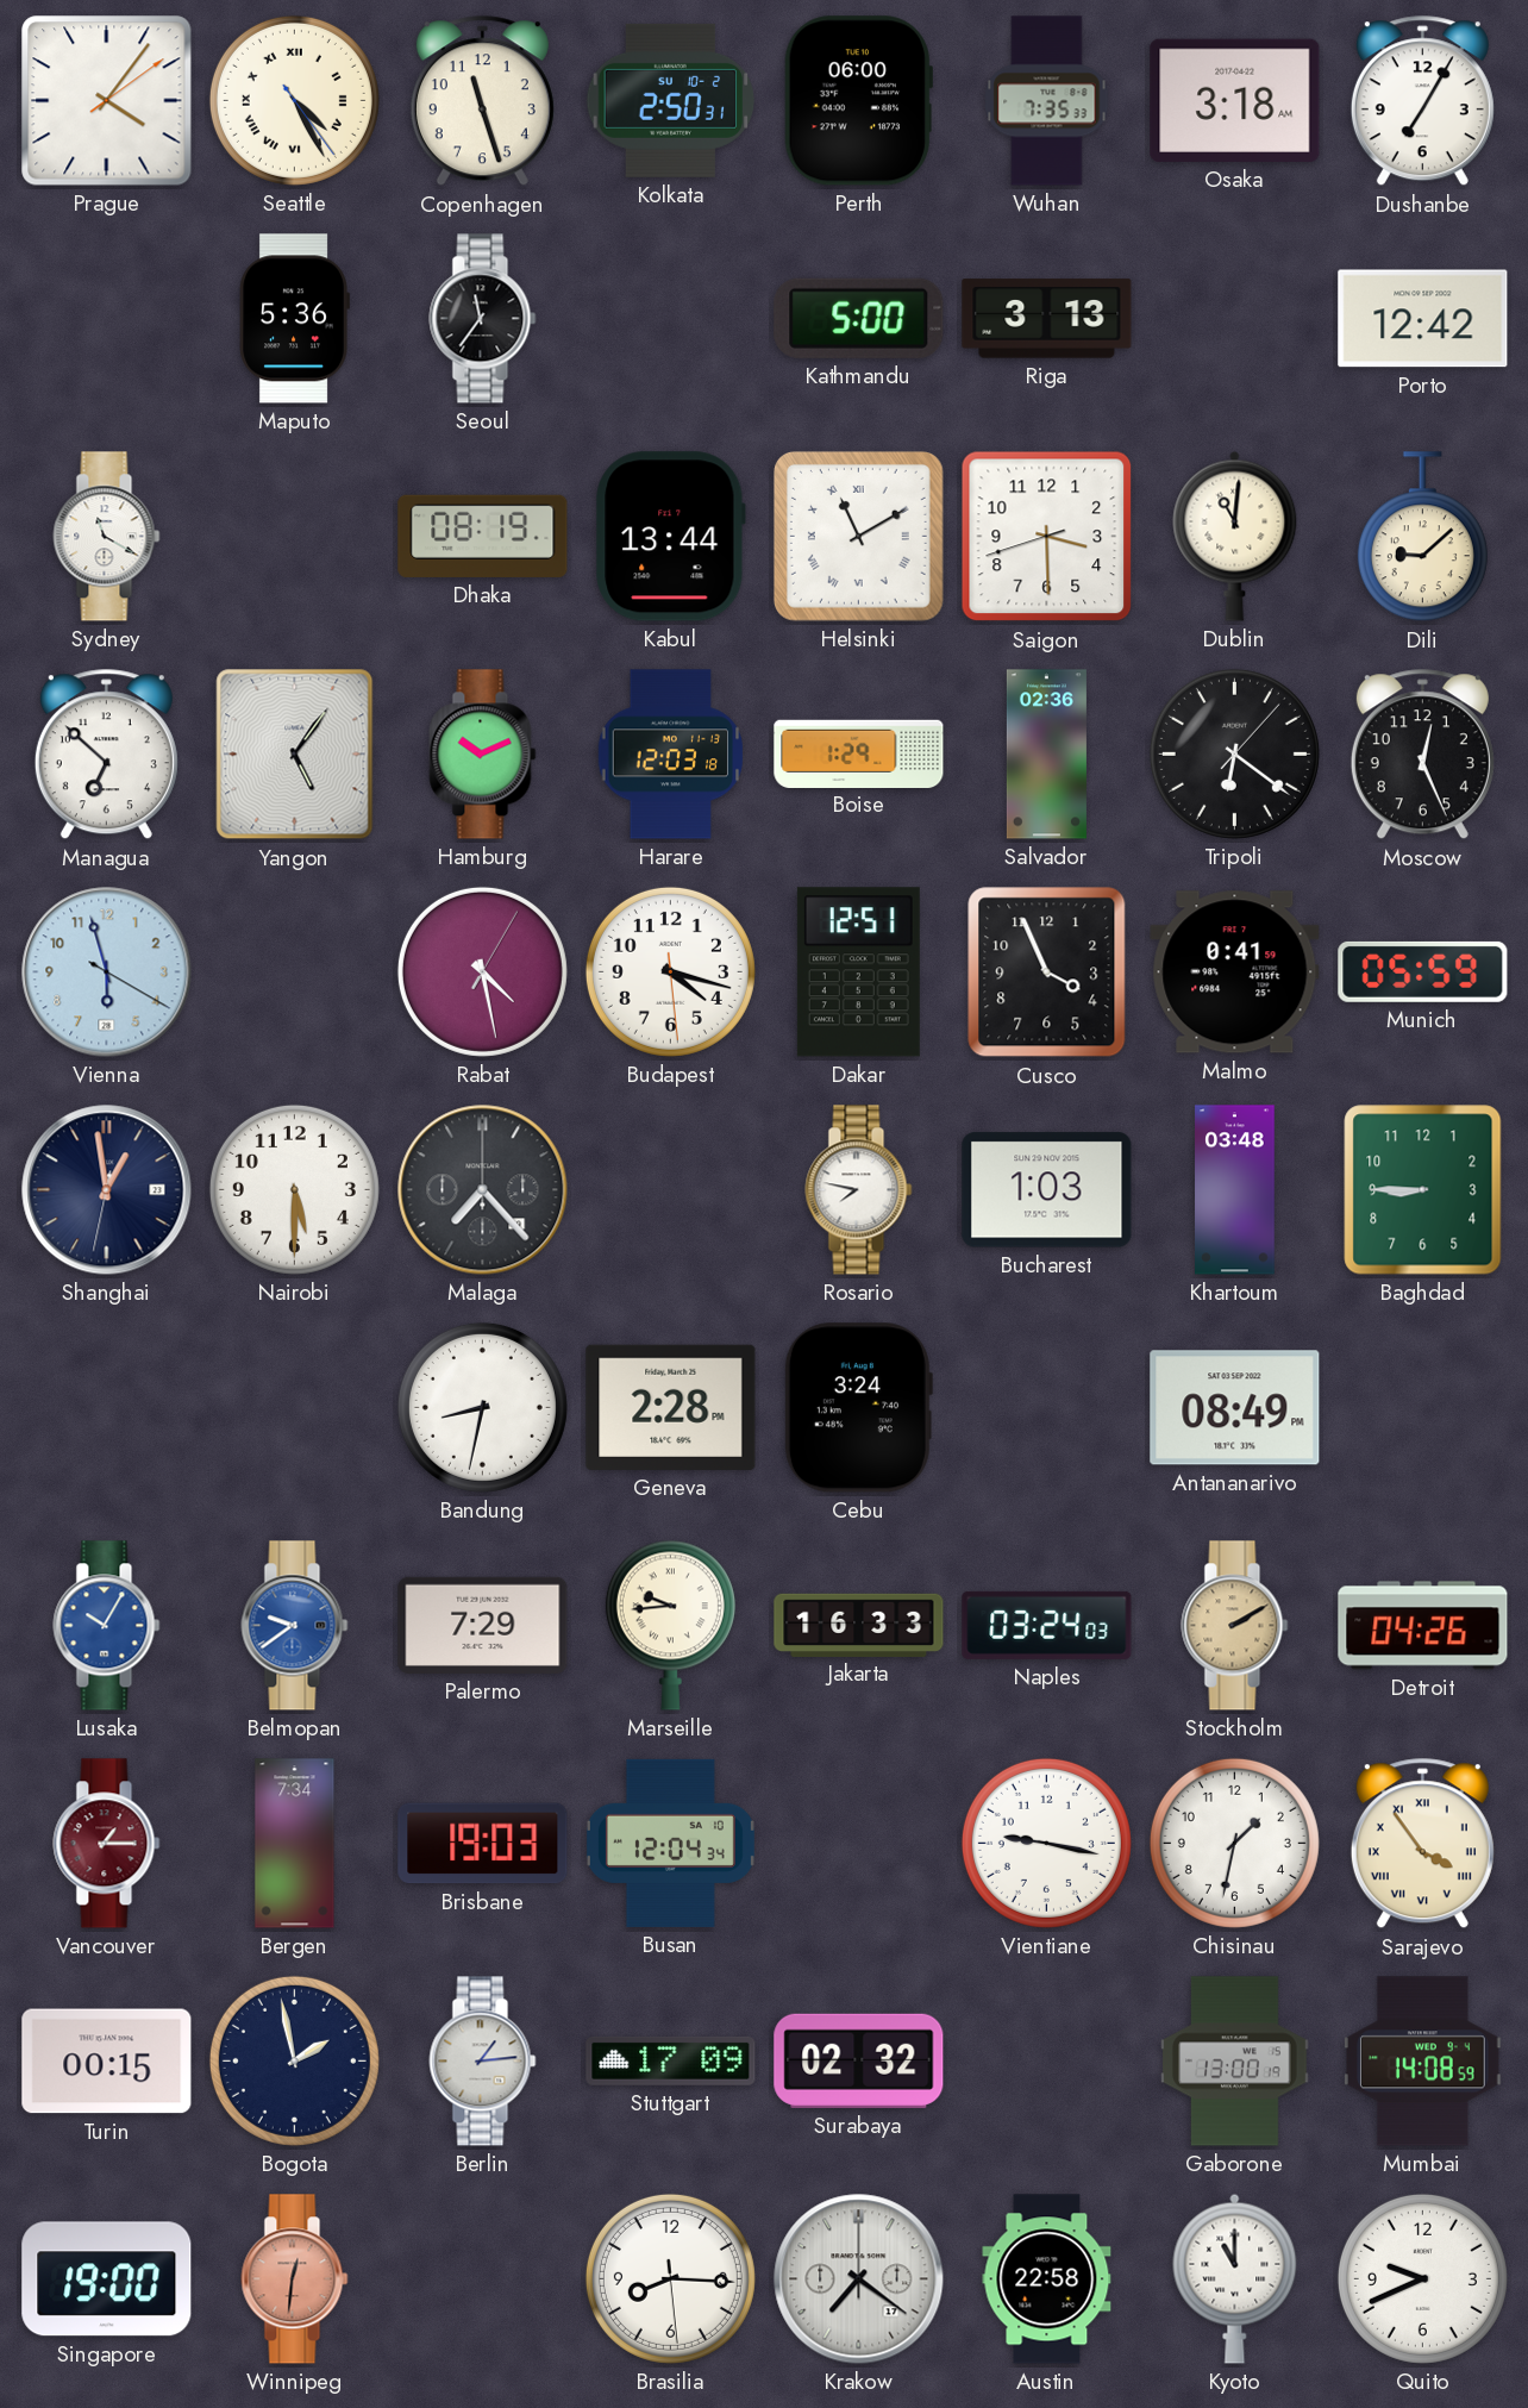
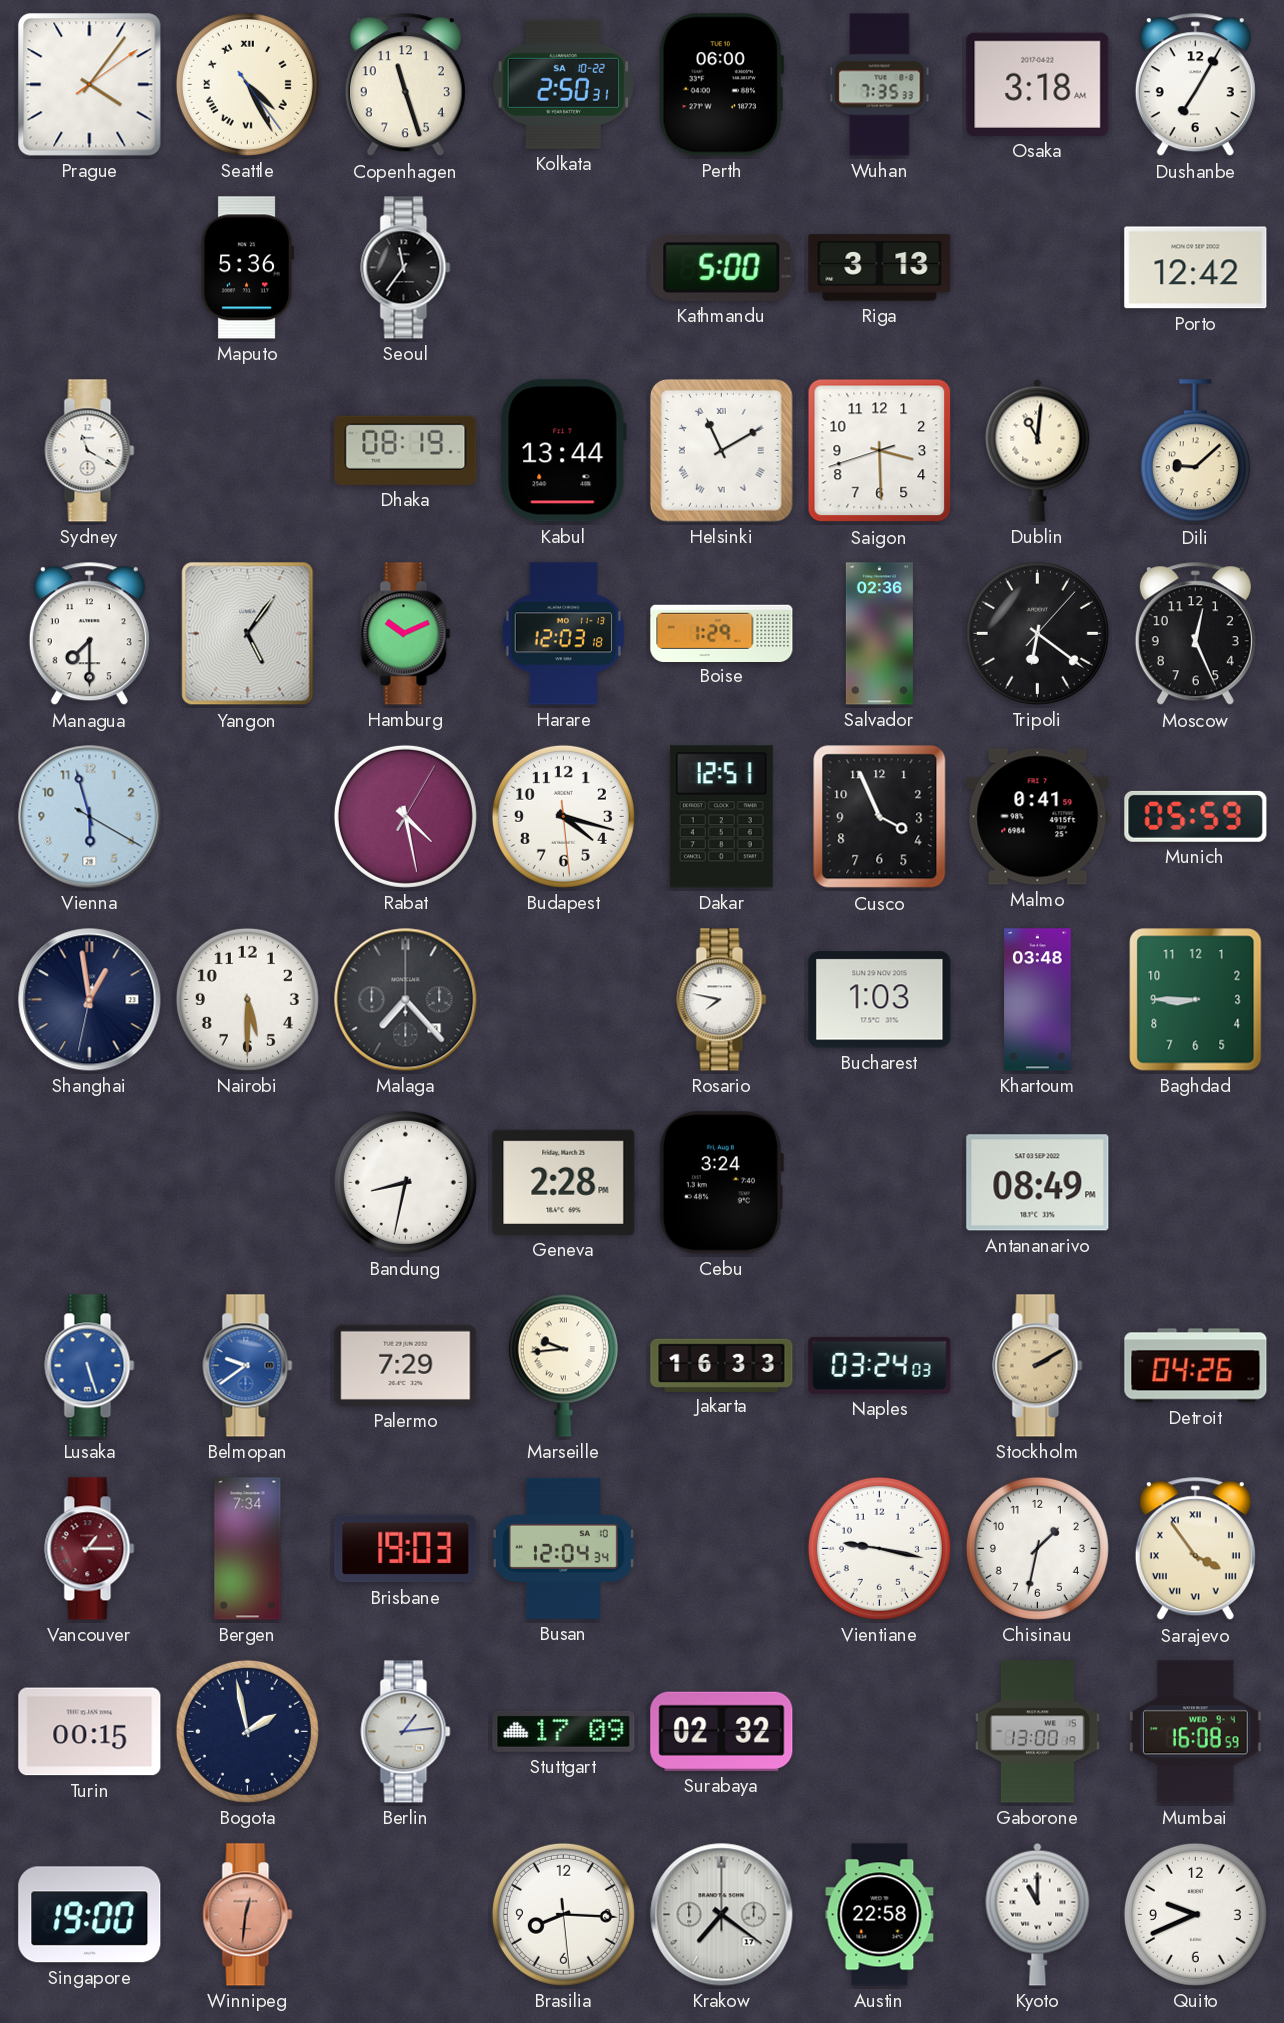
Kolkata date: SU 10-2 -> SA 10-22 (564, 84)
Managua: 6:52 -> 7:30 (89, 634)
Lusaka: 10:05 -> 5:27 (90, 1366)
Mumbai: 14:08 -> 16:08 (1196, 1732)
